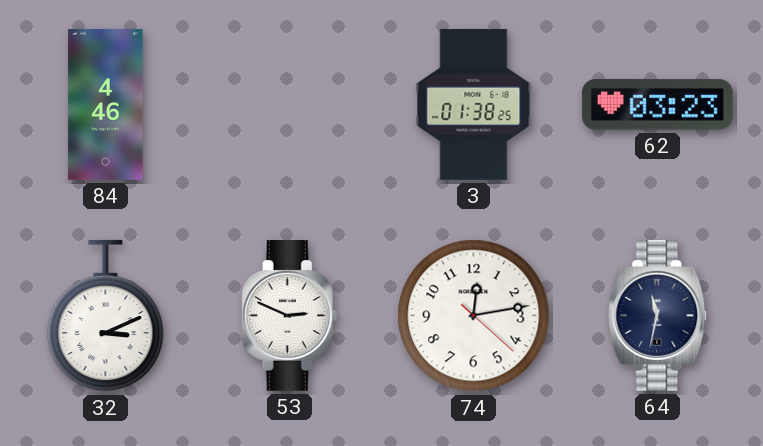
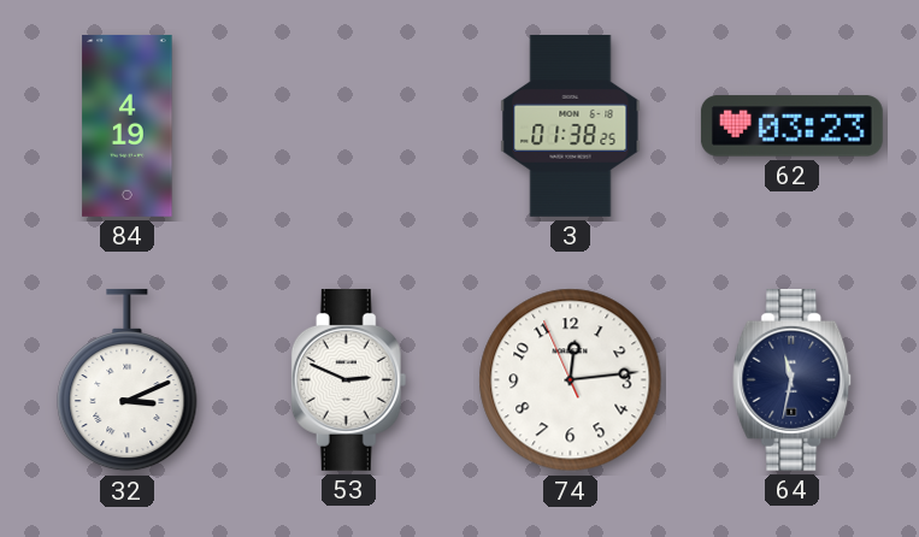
84: 4:46 -> 4:19 (128, 125)
74: 12:13:22 -> 12:13:56 (571, 380)
